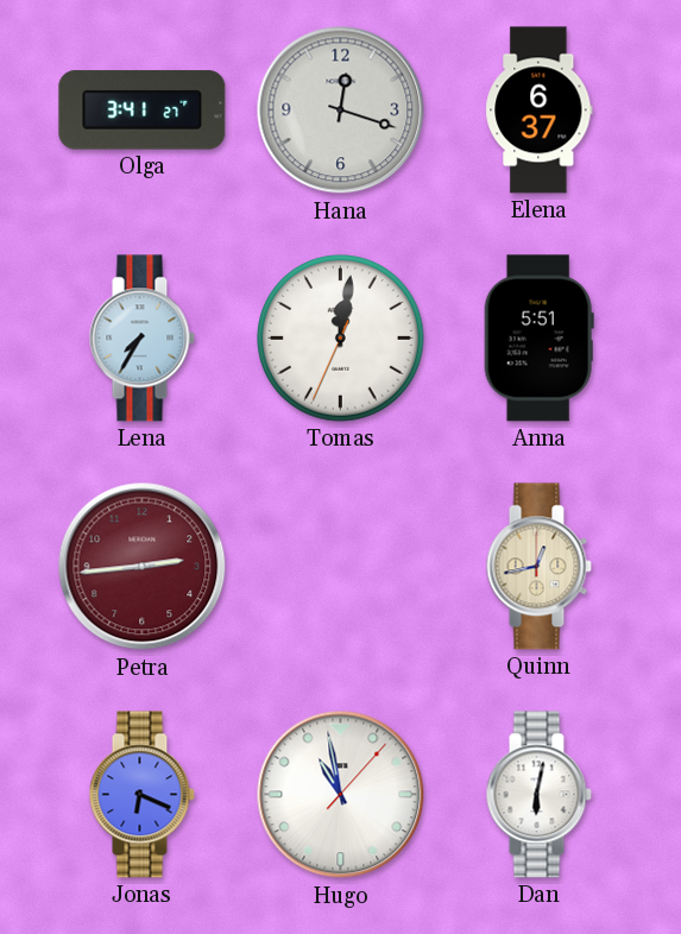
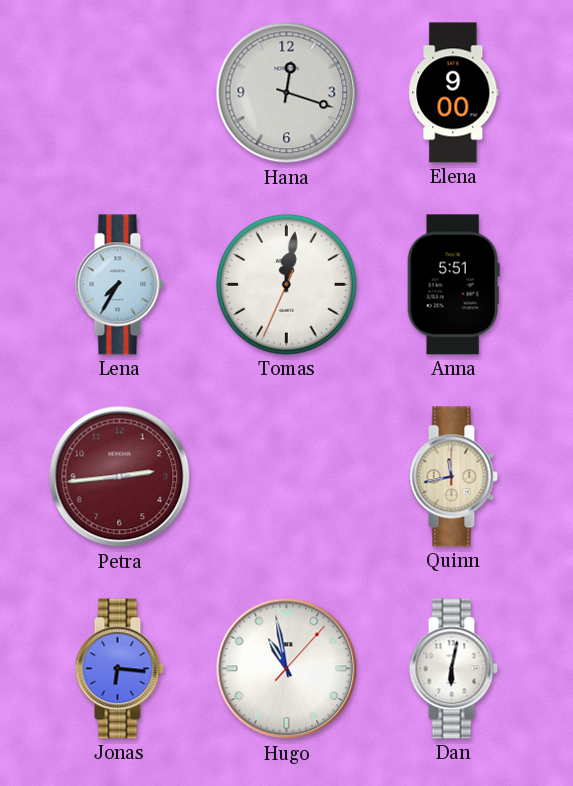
Olga: 3:41 -> none (143, 111)
Elena: 6:37 -> 9:00 (454, 93)
Quinn: 12:43 -> 11:43 (453, 477)
Jonas: 6:19 -> 6:16 (119, 669)
